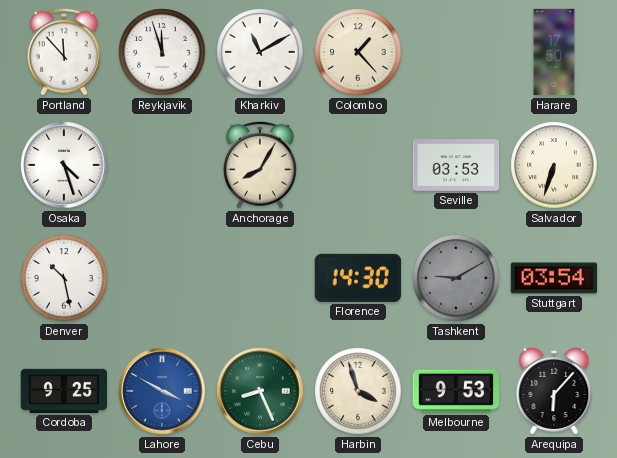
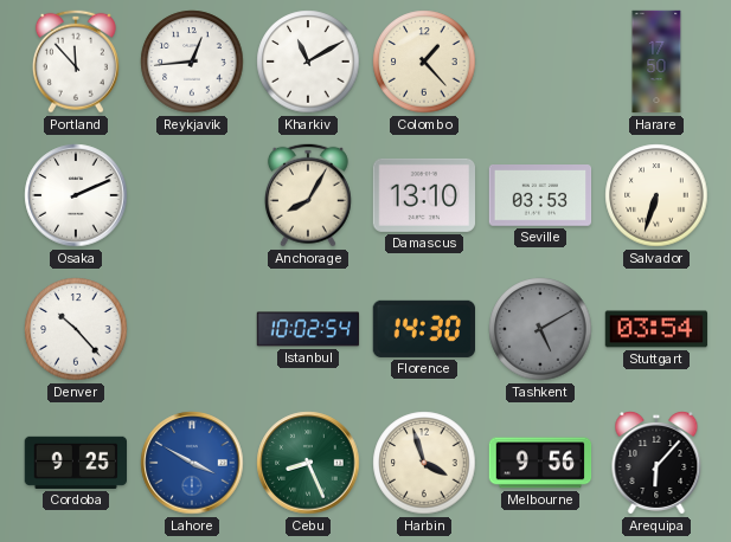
Reykjavik: 11:57 -> 12:44 (192, 62)
Osaka: 4:27 -> 2:11 (76, 195)
Damascus: none -> 13:10 (424, 195)
Denver: 10:28 -> 10:23 (76, 329)
Istanbul: none -> 10:02 (308, 329)
Tashkent: 9:10 -> 5:10 (540, 329)
Melbourne: 9:53 -> 9:56 (540, 463)
